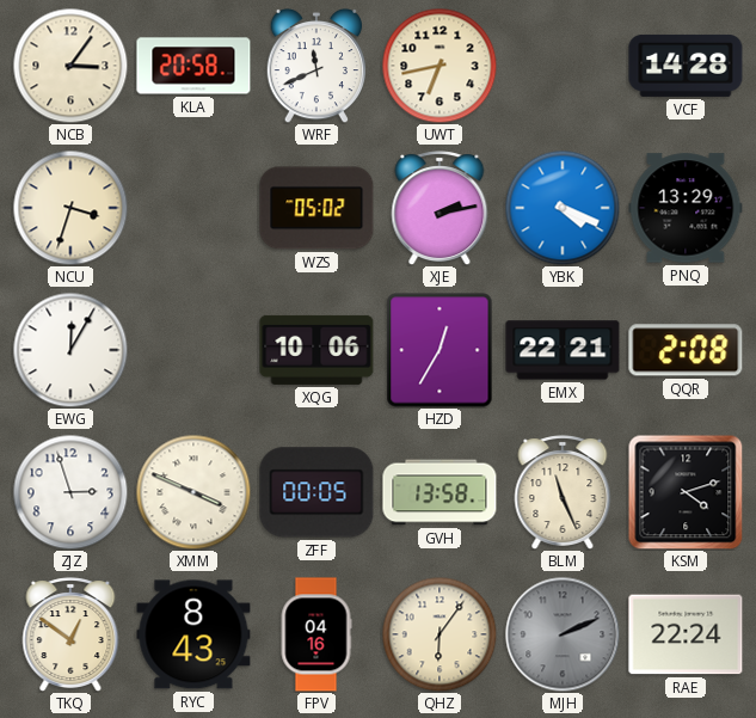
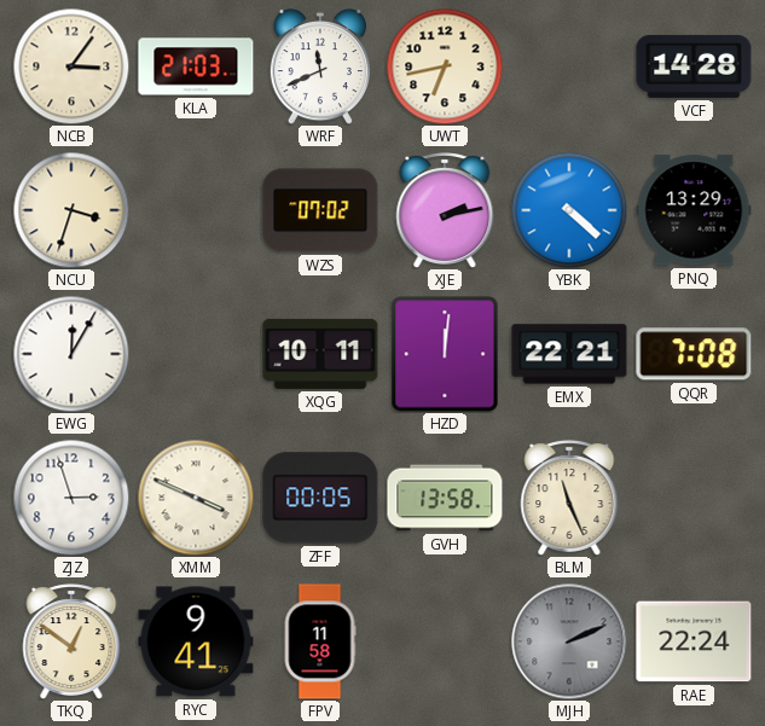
KLA: 20:58 -> 21:03 (196, 66)
WZS: 05:02 -> 07:02 (320, 210)
YBK: 4:19 -> 4:22 (569, 210)
XQG: 10:06 -> 10:11 (320, 354)
HZD: 12:35 -> 12:01 (445, 354)
QQR: 2:08 -> 7:08 (694, 354)
KSM: 4:12 -> none (686, 492)
RYC: 8:43 -> 9:41 (196, 641)
FPV: 04:16 -> 11:58 (320, 641)
QHZ: 6:06 -> none (440, 634)
